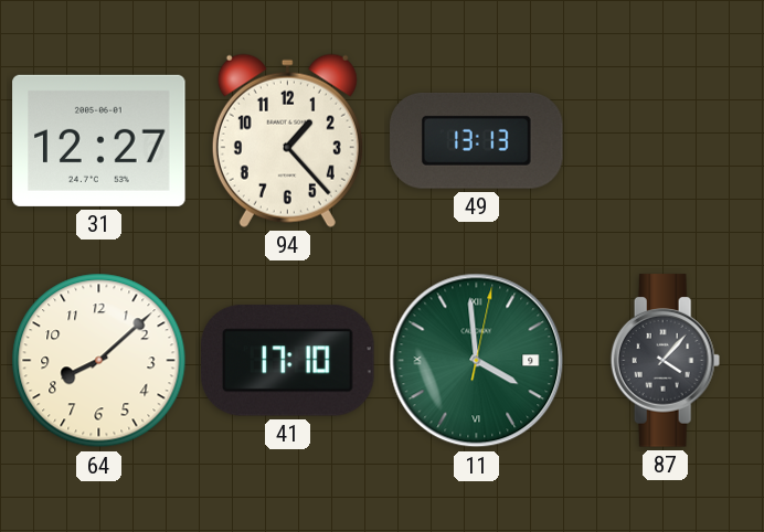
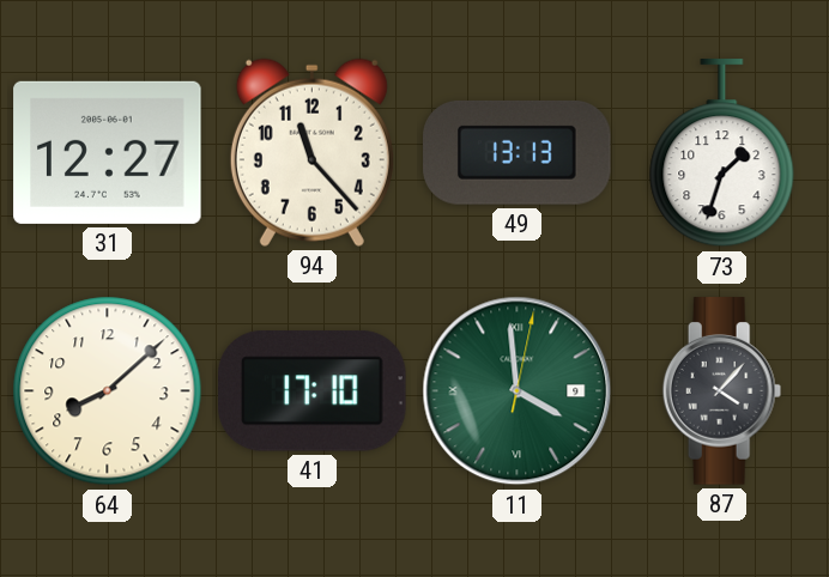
94: 1:23 -> 11:23 (311, 152)
73: none -> 1:33 (722, 153)
